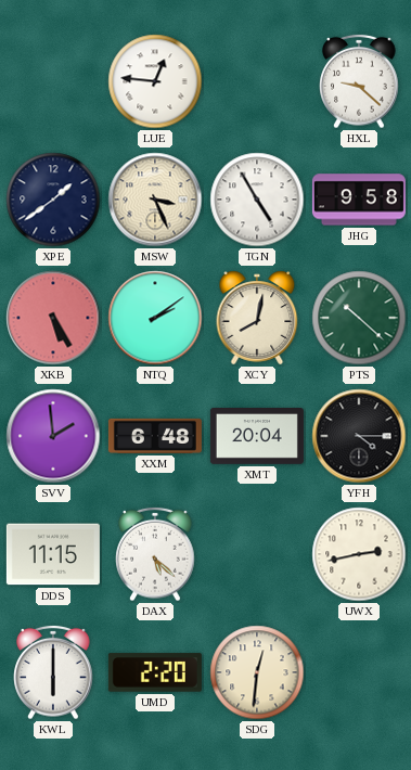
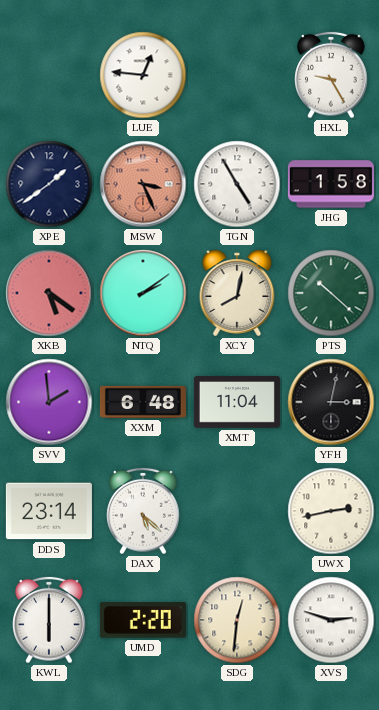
HXL: 9:22 -> 9:25 (331, 75)
MSW dial: cream -> salmon (143, 184)
JHG: 9:58 -> 1:58 (331, 184)
XKB: 5:25 -> 5:21 (49, 293)
XMT: 20:04 -> 11:04 (237, 403)
YFH: 4:15 -> 3:02 (331, 402)
DDS: 11:15 -> 23:14 (49, 511)
XVS: none -> 2:48 (331, 620)
